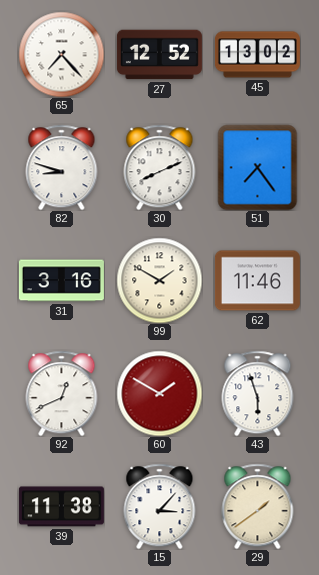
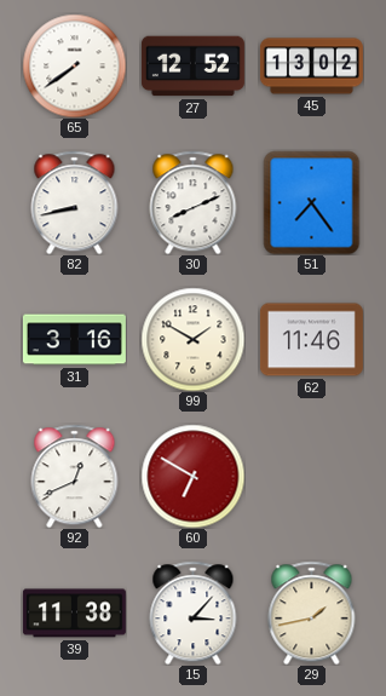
65: 7:23 -> 7:39 (74, 65)
82: 8:48 -> 8:43 (75, 202)
60: 1:50 -> 6:50 (192, 476)
43: 5:57 -> none (258, 393)
29: 1:39 -> 1:43 (312, 612)
